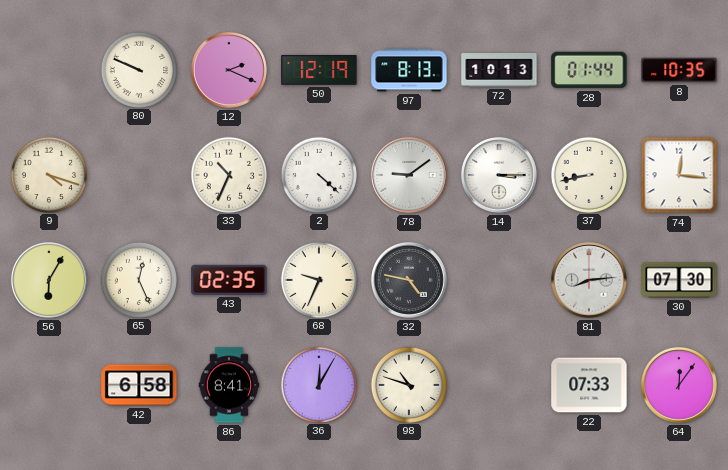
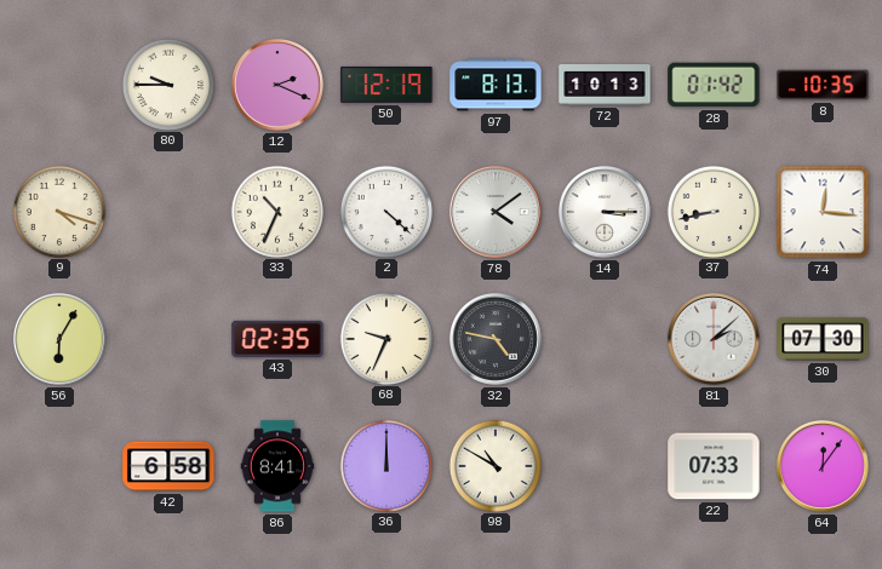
80: 9:49 -> 9:45 (167, 84)
28: 01:44 -> 01:42 (714, 85)
78: 9:09 -> 4:09 (496, 212)
65: 12:26 -> none (138, 279)
81: 8:14 -> 2:08 (714, 339)
36: 12:05 -> 12:00 (385, 465)
98: 10:48 -> 10:50 (494, 465)
